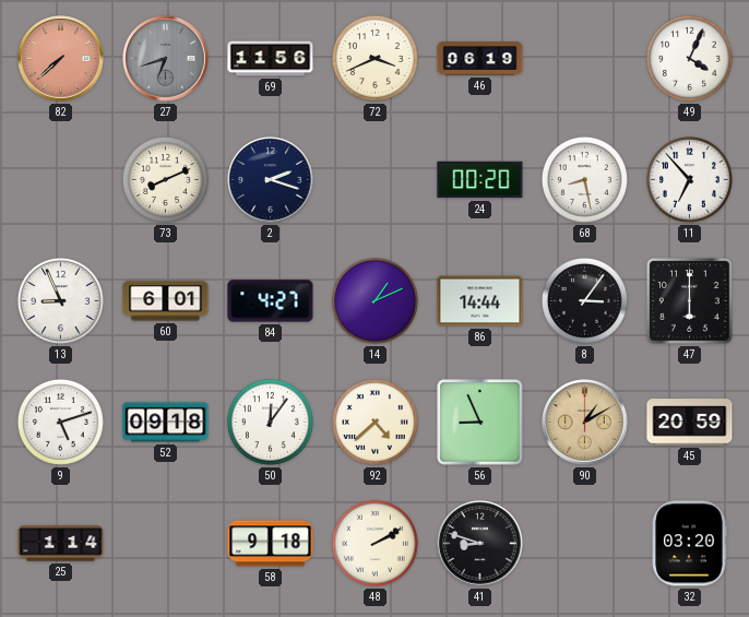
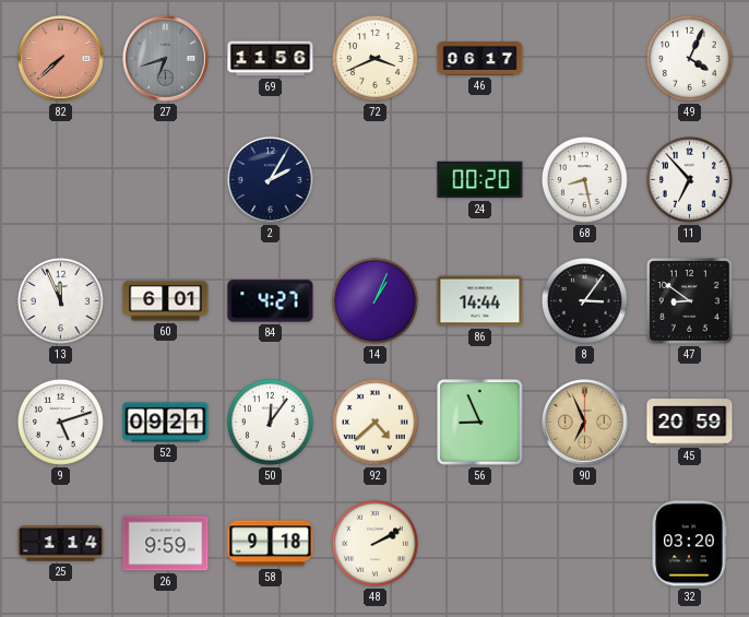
46: 06:19 -> 06:17 (480, 59)
73: 8:11 -> none (165, 179)
2: 2:18 -> 2:05 (271, 180)
13: 8:56 -> 11:56 (60, 300)
14: 1:11 -> 1:04 (374, 300)
47: 6:00 -> 8:51 (690, 301)
52: 09:18 -> 09:21 (166, 423)
90: 1:10 -> 6:56 (585, 423)
26: none -> 9:59 (166, 544)
41: 8:48 -> none (480, 544)
